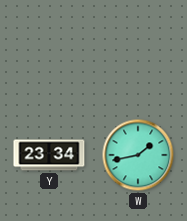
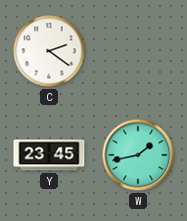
C: none -> 2:21 (49, 51)
Y: 23:34 -> 23:45 (49, 155)
